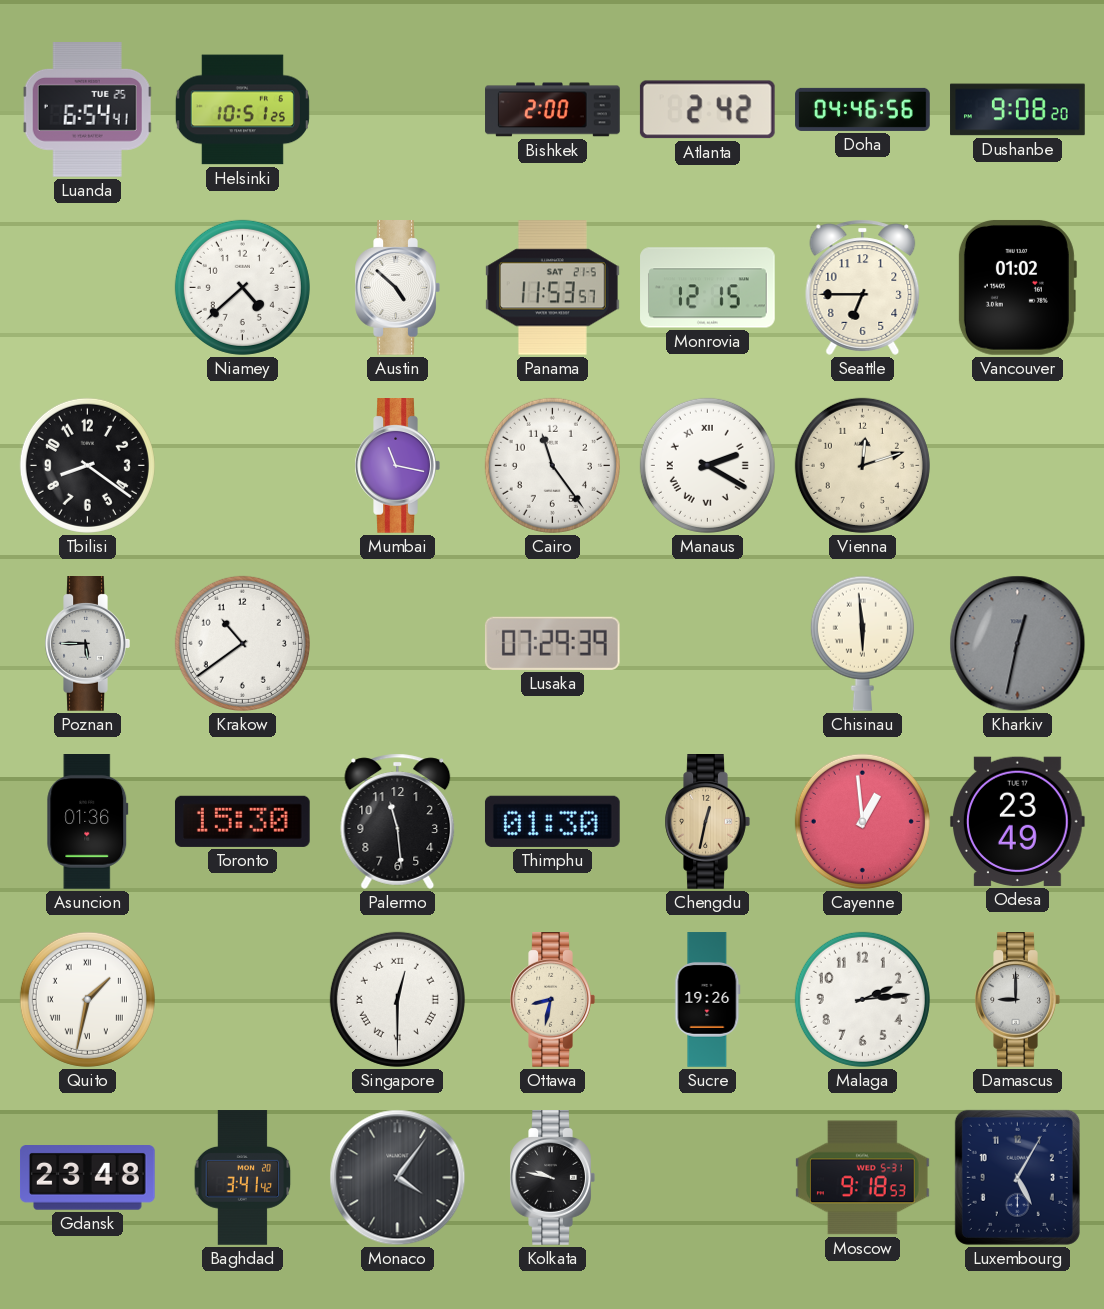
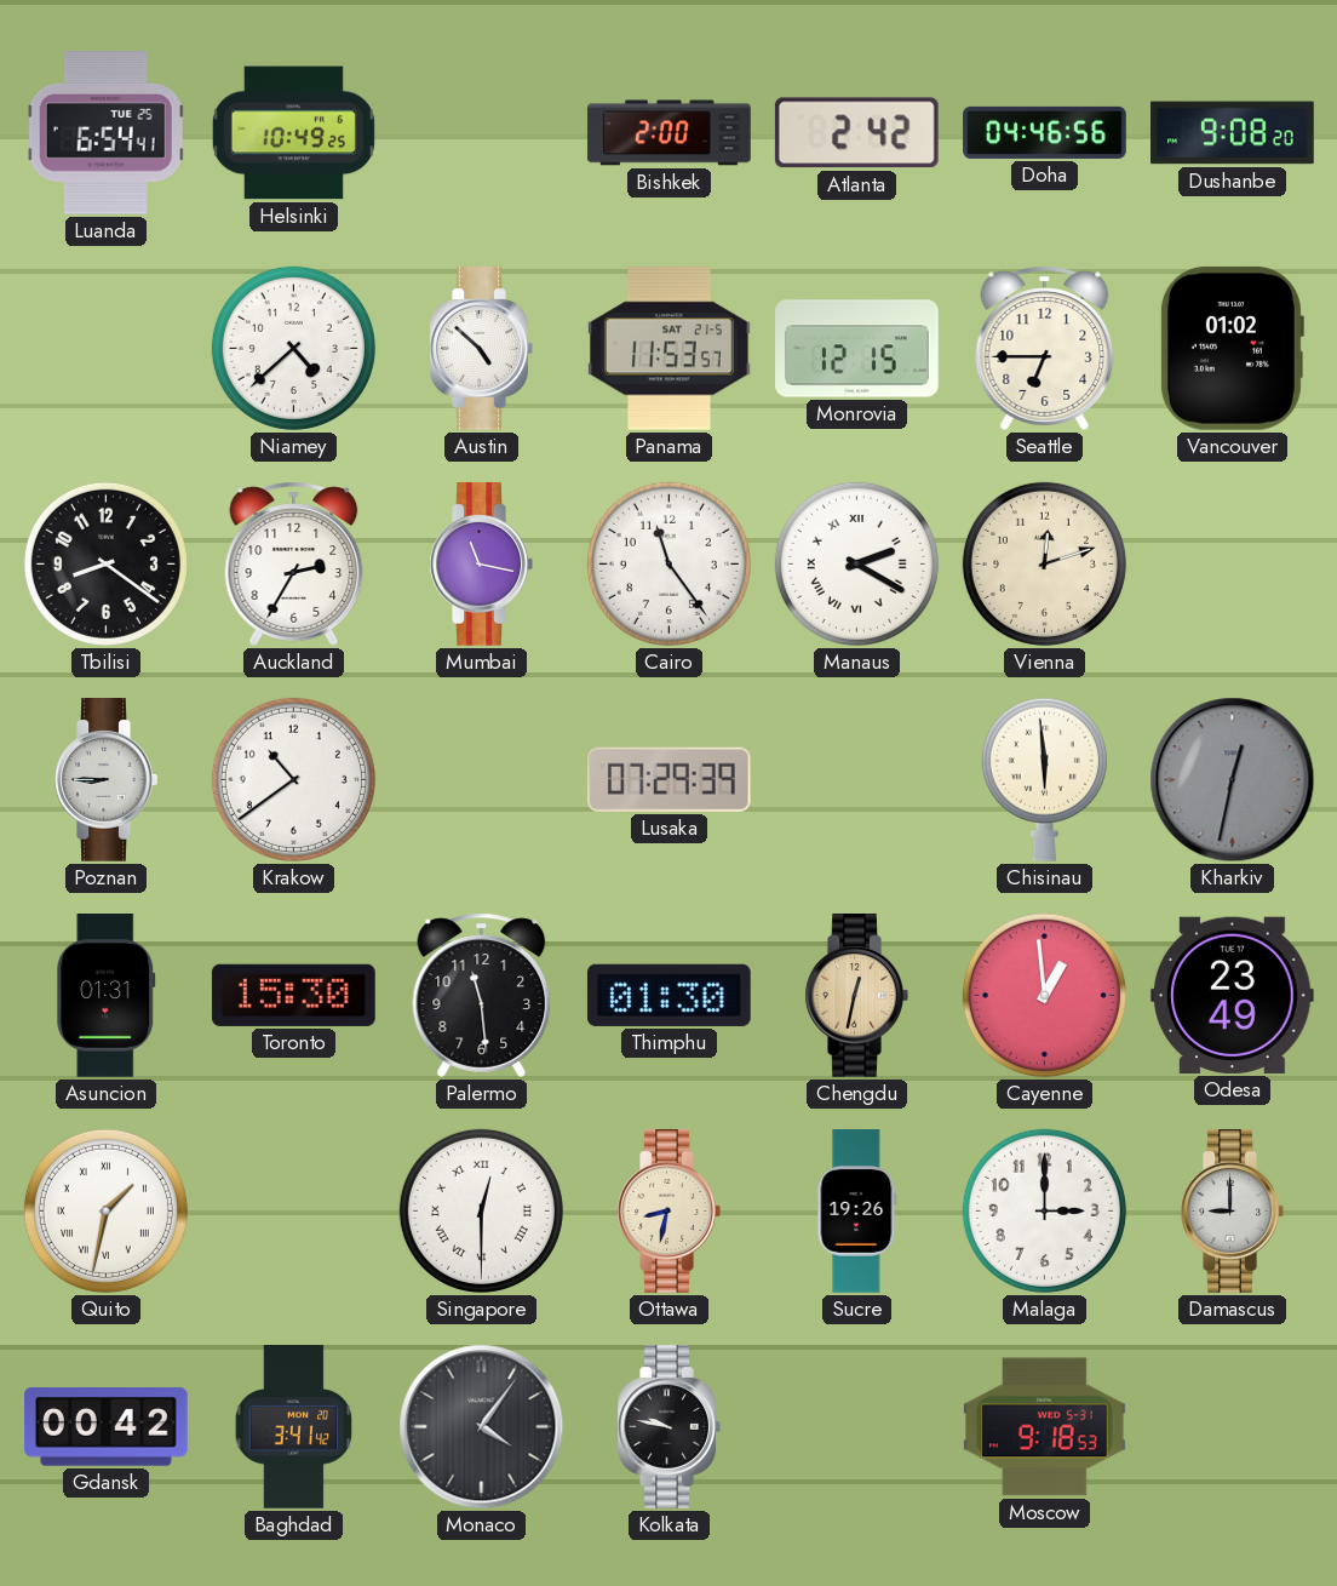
Helsinki: 10:51 -> 10:49 (293, 133)
Auckland: none -> 2:35 (294, 563)
Poznan: 5:45 -> 8:45 (105, 780)
Asuncion: 01:36 -> 01:31 (107, 996)
Malaga: 2:14 -> 3:00 (1044, 1210)
Gdansk: 23:48 -> 00:42 (107, 1427)
Luxembourg: 5:05 -> none (1017, 1177)
